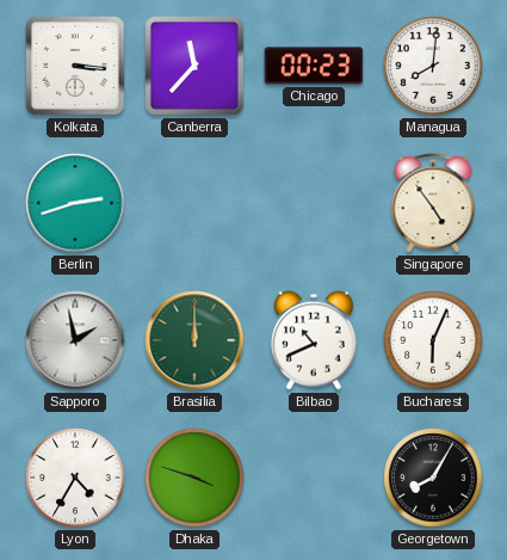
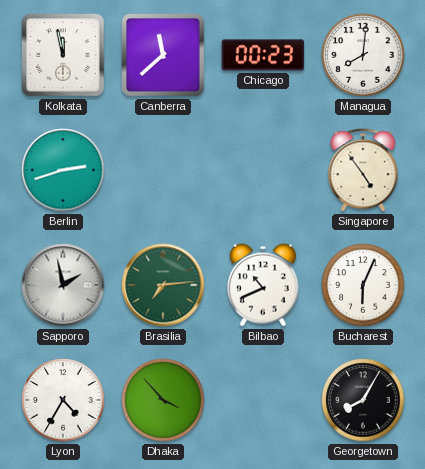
Kolkata: 3:16 -> 11:58 (63, 55)
Canberra: 11:37 -> 11:38 (163, 55)
Brasilia: 12:00 -> 7:14 (163, 285)
Dhaka: 3:48 -> 3:53 (163, 400)
